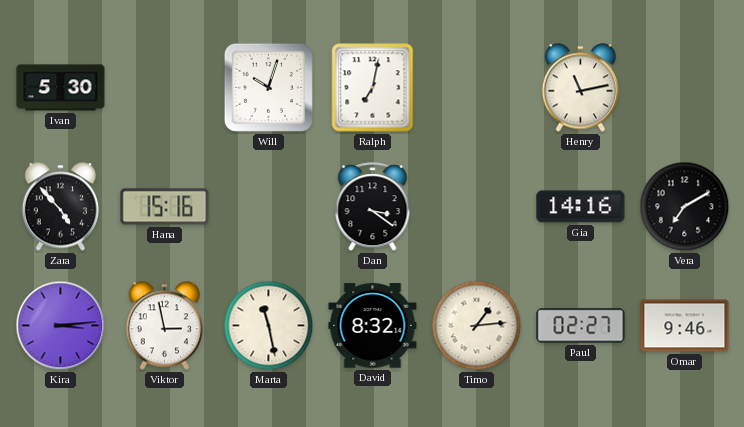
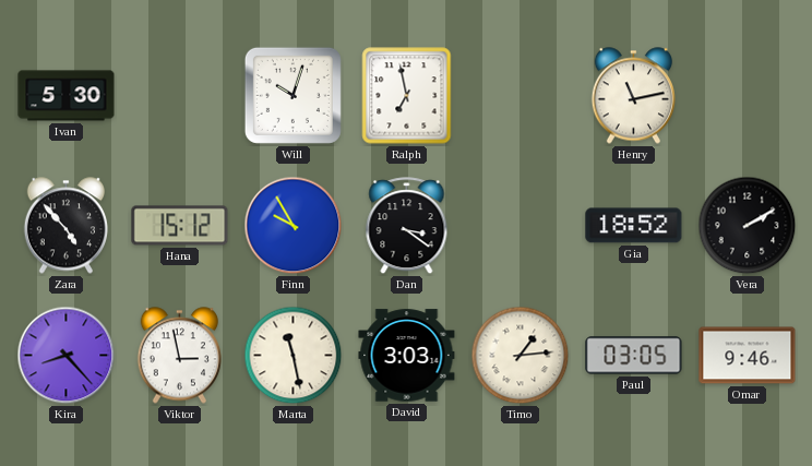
Ralph: 7:02 -> 6:58 (407, 96)
Hana: 15:16 -> 15:12 (180, 226)
Finn: none -> 9:55 (294, 226)
Gia: 14:16 -> 18:52 (634, 226)
Vera: 7:10 -> 2:10 (748, 226)
Kira: 3:14 -> 8:23 (67, 356)
David: 8:32 -> 3:03 (407, 356)
Paul: 02:27 -> 03:05 (634, 356)
